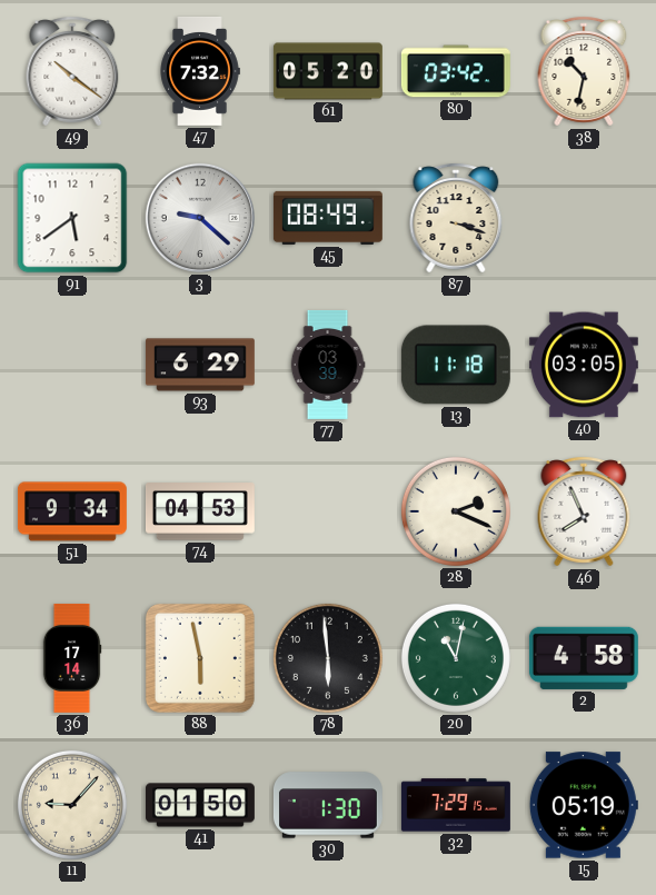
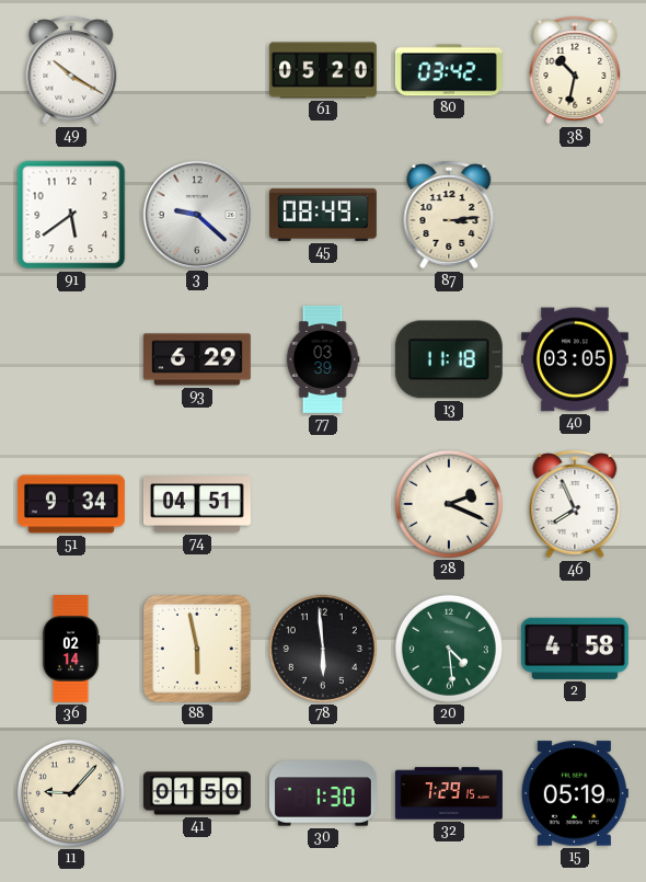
49: 10:21 -> 10:20 (71, 70)
47: 7:32 -> none (200, 71)
87: 3:18 -> 3:14 (449, 215)
74: 04:53 -> 04:51 (197, 504)
36: 17:14 -> 02:14 (71, 649)
20: 11:02 -> 4:29 (449, 649)
